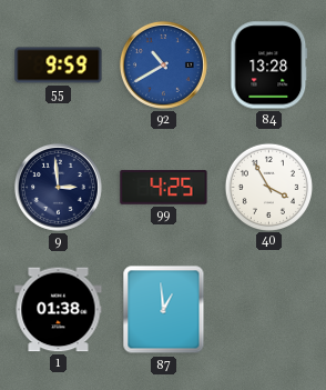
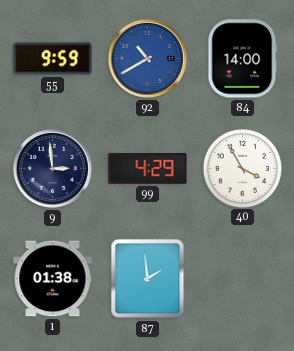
84: 13:28 -> 14:00 (243, 59)
99: 4:25 -> 4:29 (148, 169)
87: 12:59 -> 1:59 (148, 279)
